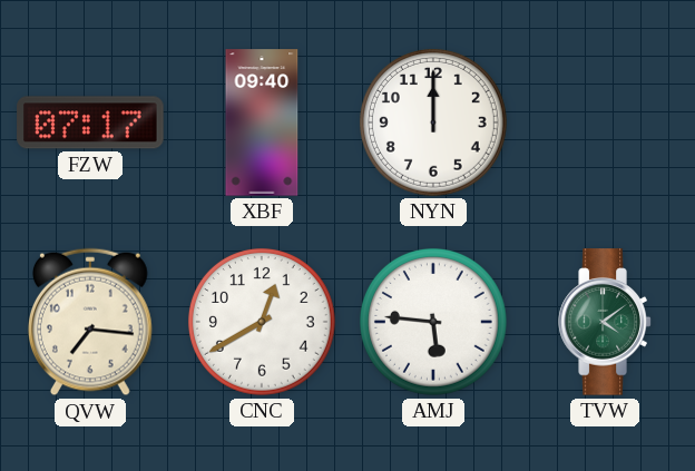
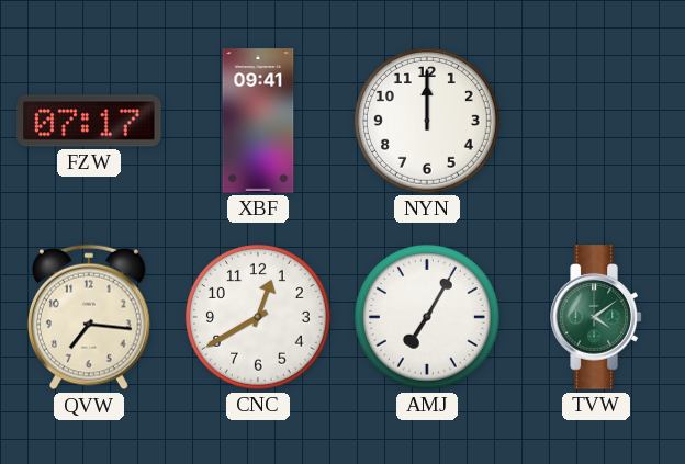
XBF: 09:40 -> 09:41 (258, 121)
AMJ: 5:46 -> 7:05 (427, 317)
